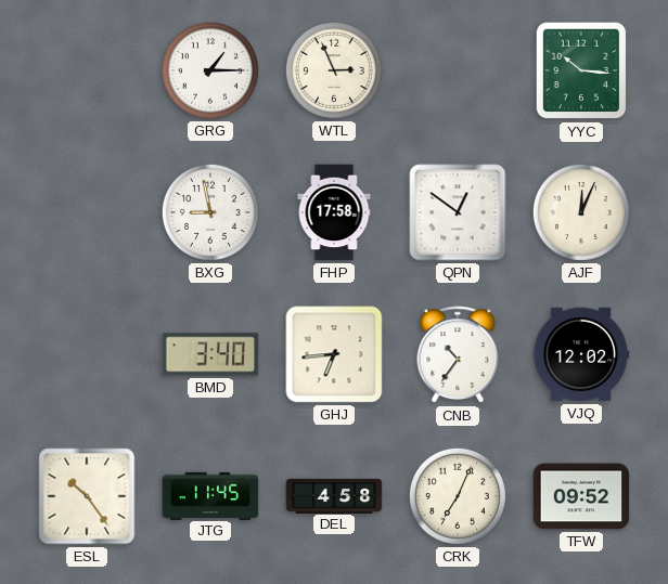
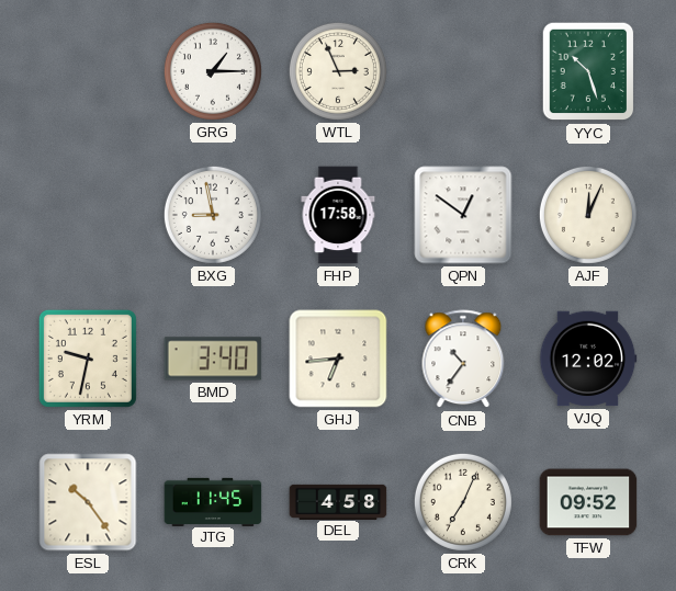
YYC: 10:16 -> 10:27 (588, 71)
YRM: none -> 9:32 (88, 359)
